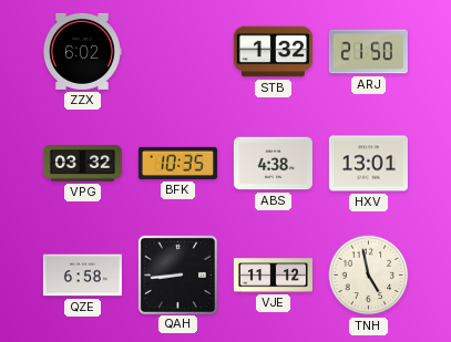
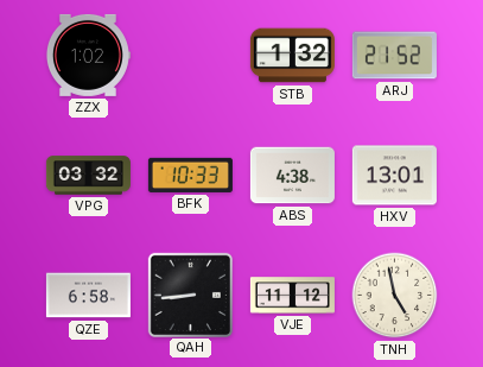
ZZX: 6:02 -> 1:02 (88, 55)
ARJ: 21:50 -> 21:52 (394, 56)
BFK: 10:35 -> 10:33 (190, 175)
